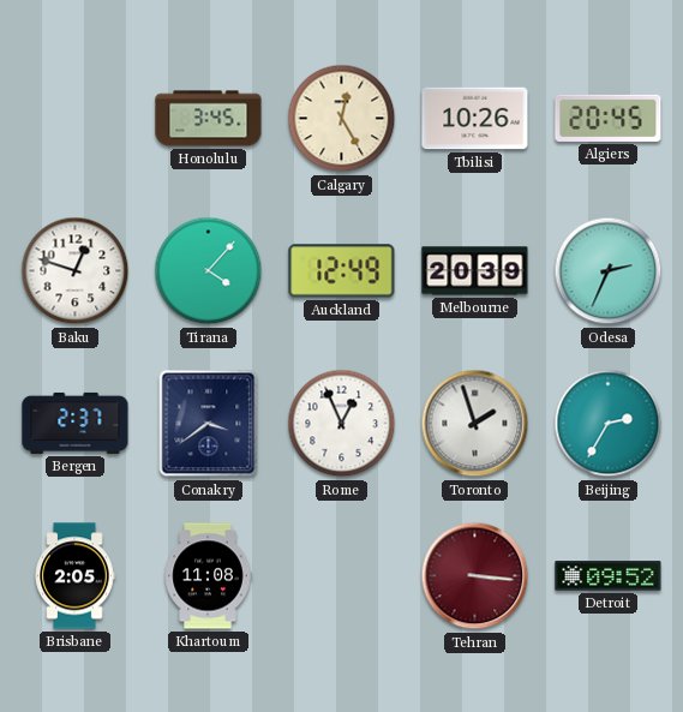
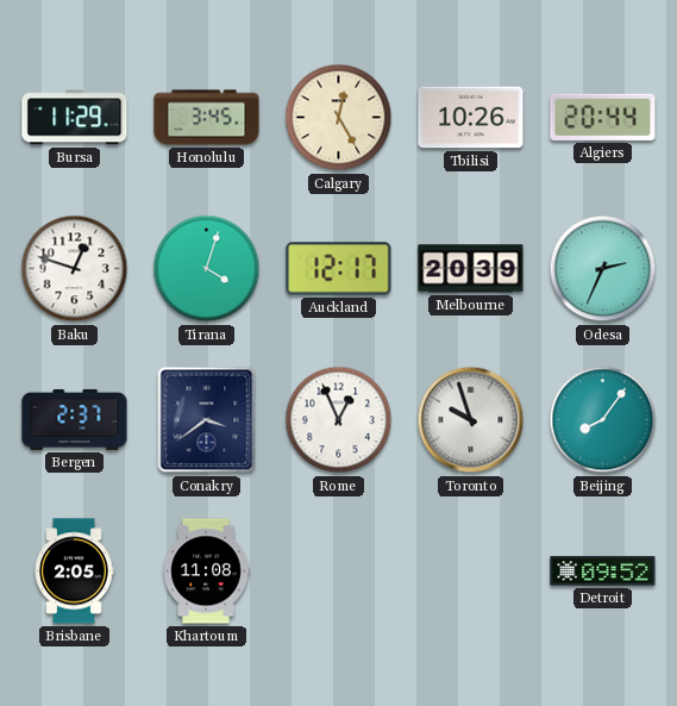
Bursa: none -> 11:29 (75, 118)
Algiers: 20:45 -> 20:44 (603, 117)
Tirana: 4:07 -> 4:03 (207, 269)
Auckland: 12:49 -> 12:17 (339, 269)
Toronto: 1:57 -> 9:57 (471, 420)
Beijing: 2:35 -> 8:06 (603, 420)
Tehran: 3:16 -> none (475, 576)
